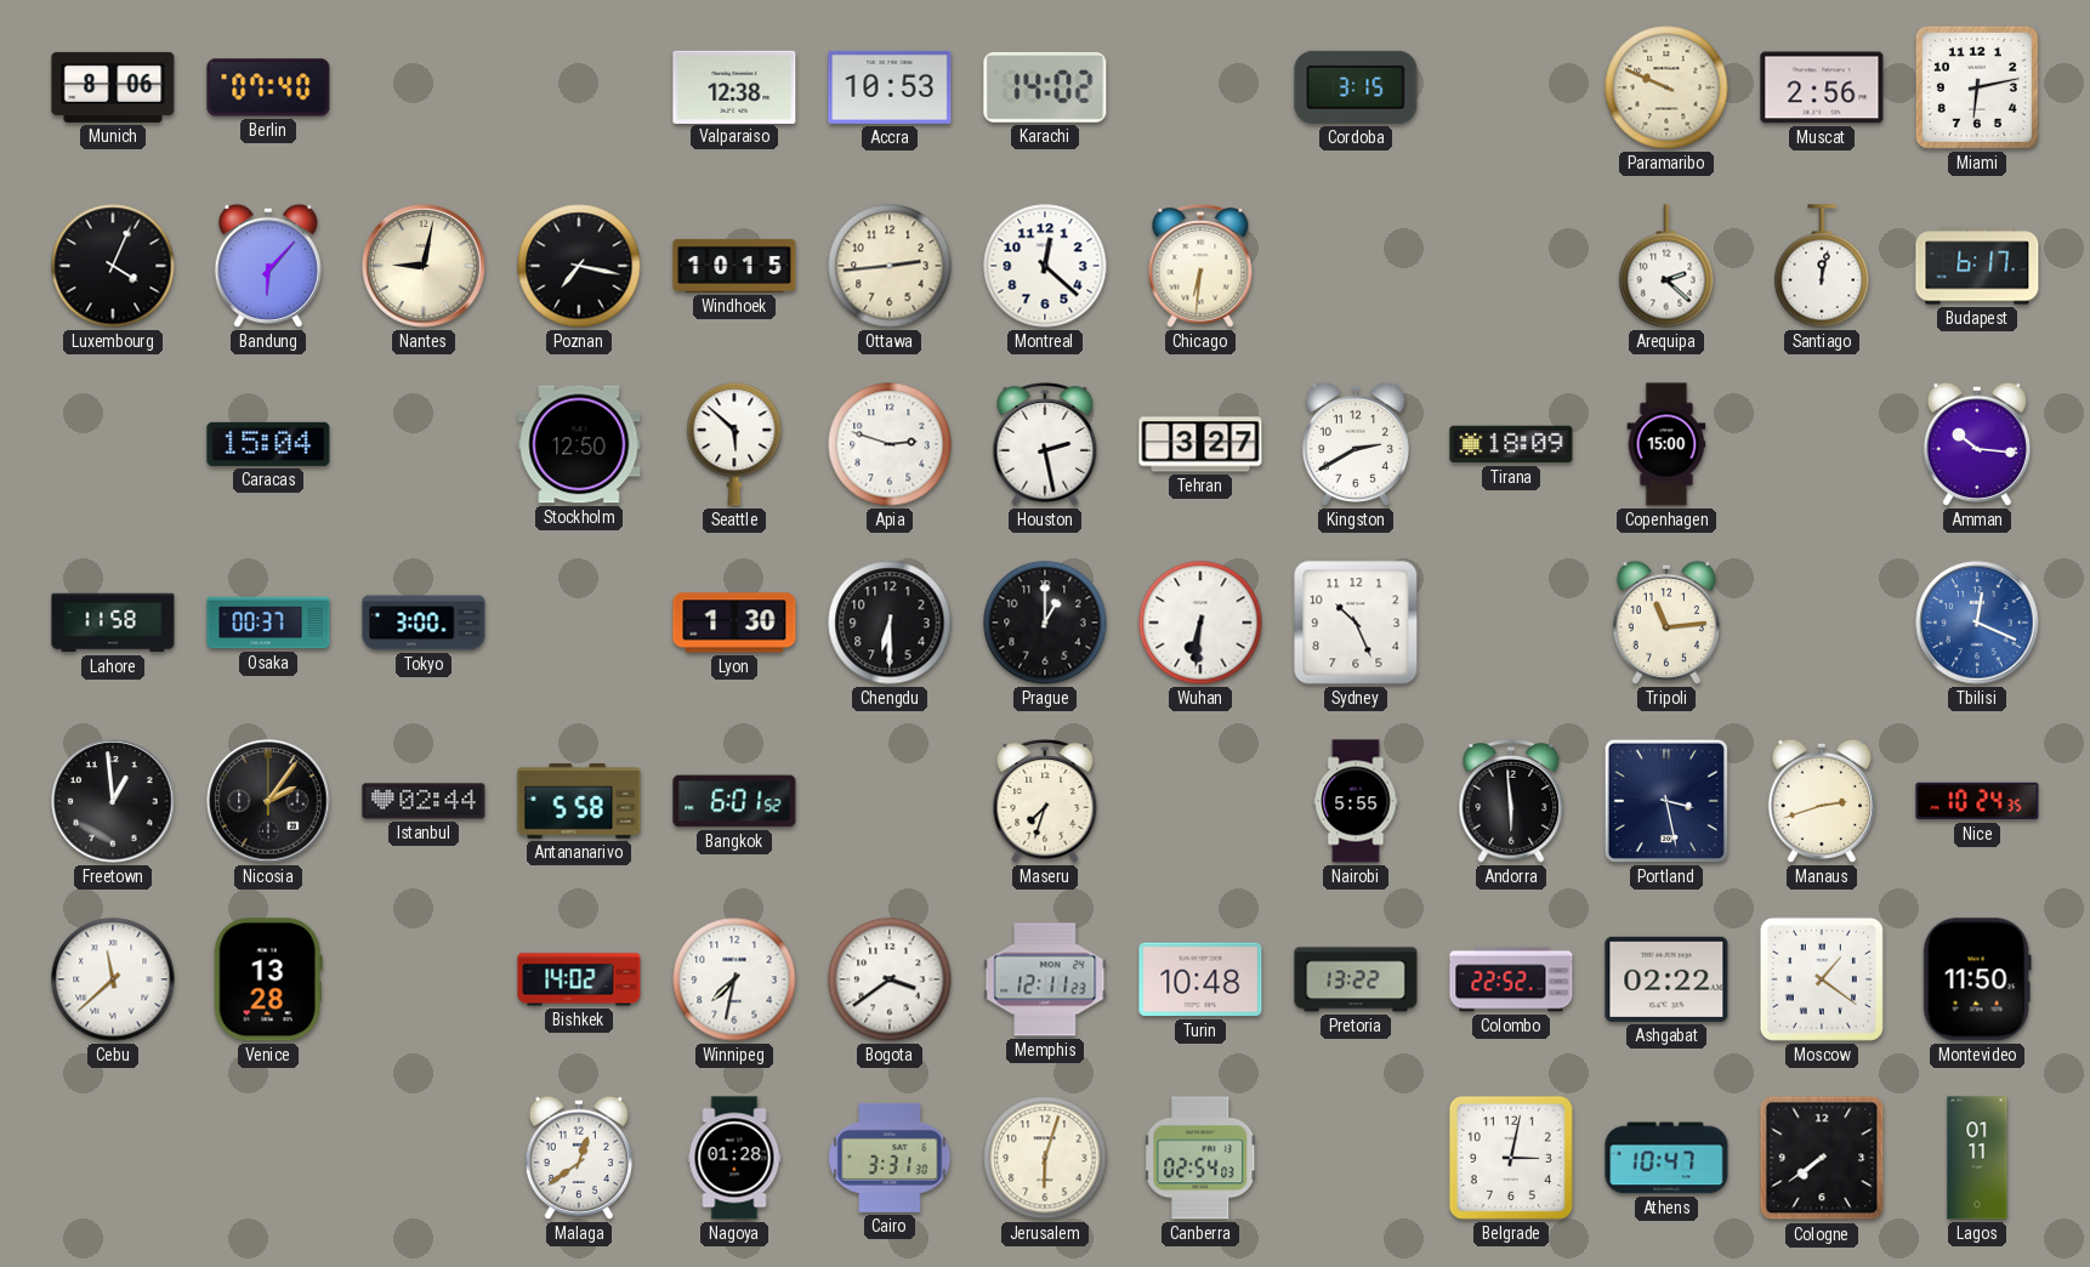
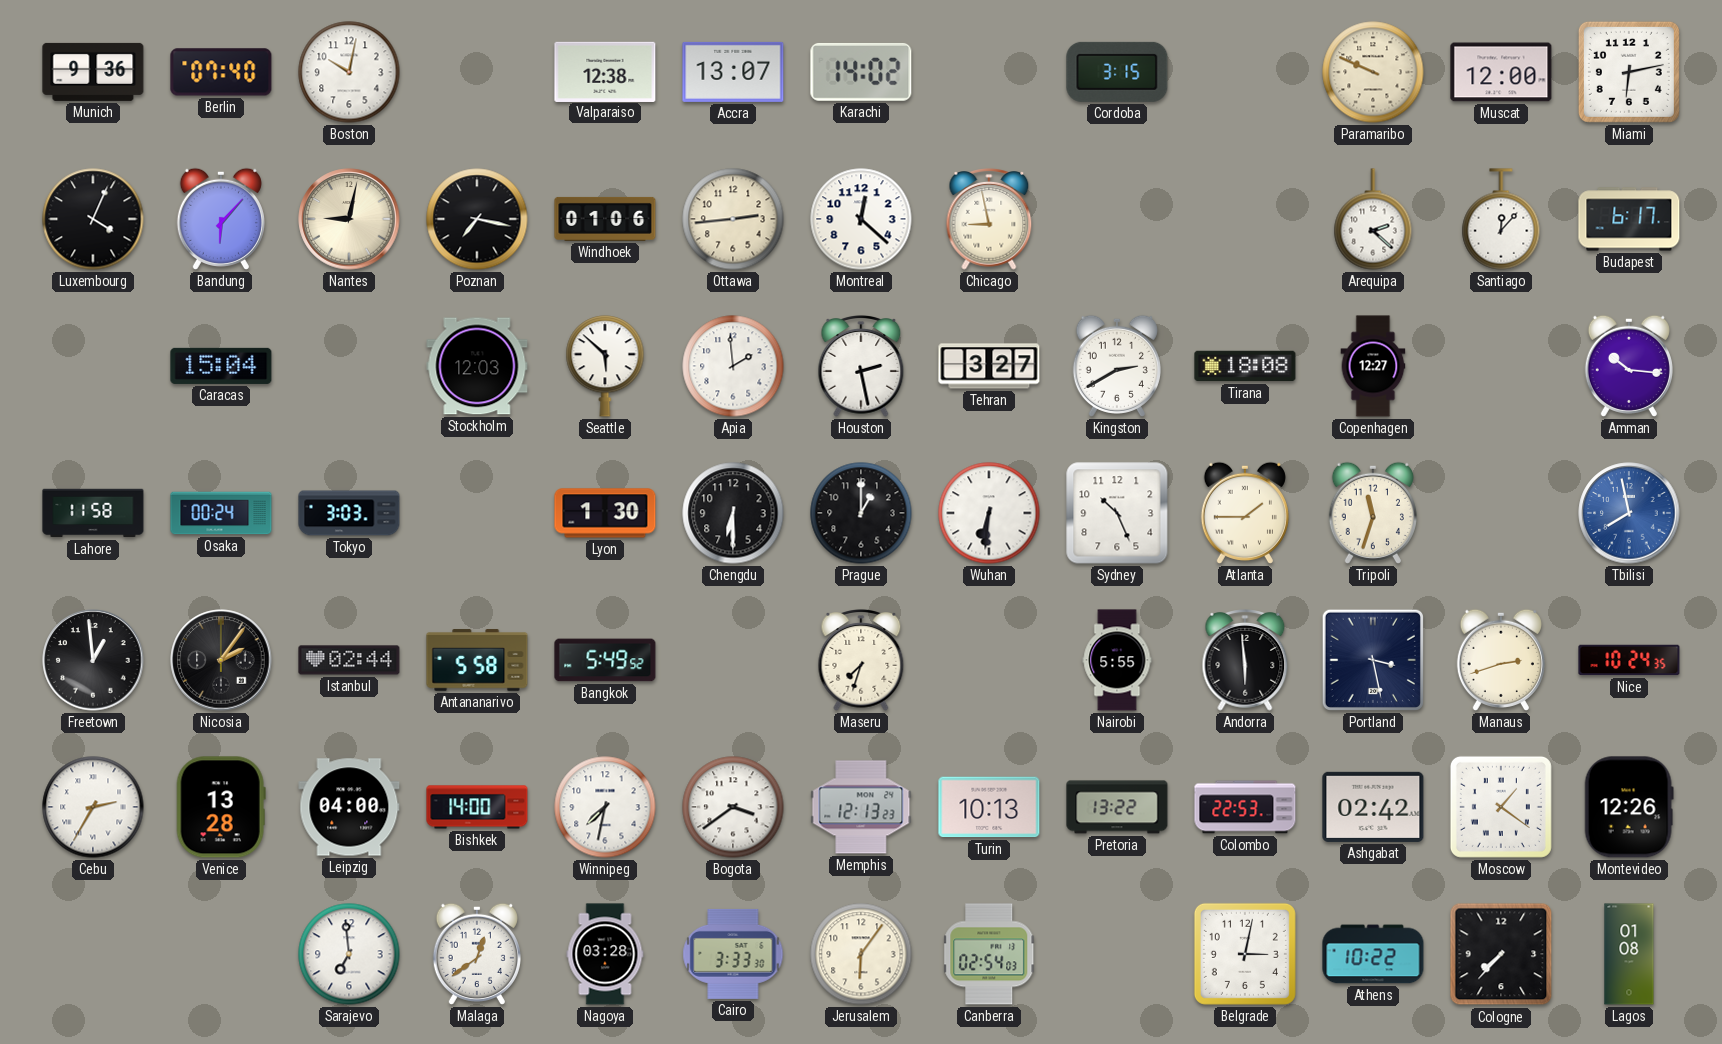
Munich: 8:06 -> 9:36 (93, 72)
Boston: none -> 10:02 (349, 72)
Accra: 10:53 -> 13:07 (733, 72)
Muscat: 2:56 -> 12:00 (1501, 72)
Windhoek: 10:15 -> 01:06 (605, 219)
Chicago: 6:31 -> 8:58 (989, 220)
Santiago: 12:02 -> 12:07 (1501, 219)
Stockholm: 12:50 -> 12:03 (477, 366)
Apia: 2:48 -> 1:59 (733, 366)
Tirana: 18:09 -> 18:08 (1245, 366)
Copenhagen: 15:00 -> 12:27 (1373, 366)
Osaka: 00:37 -> 00:24 (221, 513)
Tokyo: 3:00 -> 3:03 (349, 513)
Atlanta: none -> 1:45 (1245, 513)
Tripoli: 11:14 -> 11:33 (1373, 513)
Tbilisi: 12:19 -> 7:58 (1629, 513)
Bangkok: 6:01 -> 5:49 (605, 660)
Cebu: 11:38 -> 2:35 (93, 807)
Leipzig: none -> 04:00 (349, 807)
Bishkek: 14:02 -> 14:00 (477, 807)
Memphis: 12:11 -> 12:13 (861, 807)
Turin: 10:48 -> 10:13 (989, 807)
Colombo: 22:52 -> 22:53 (1245, 807)
Ashgabat: 02:22 -> 02:42 (1373, 807)
Montevideo: 11:50 -> 12:26 (1629, 807)
Sarajevo: none -> 6:59 (349, 954)
Nagoya: 01:28 -> 03:28 (605, 954)
Cairo: 3:31 -> 3:33 (733, 954)
Jerusalem: 6:03 -> 6:06 (861, 954)
Athens: 10:47 -> 10:22 (1373, 954)
Cologne: 7:39 -> 7:37 (1501, 954)
Lagos: 01:11 -> 01:08 (1629, 954)
